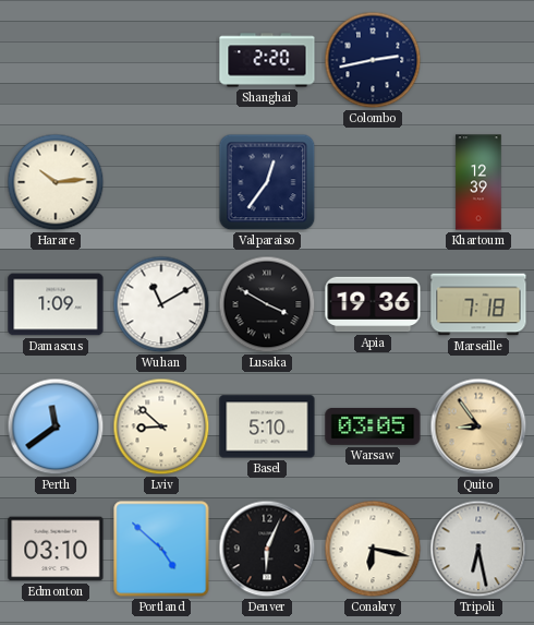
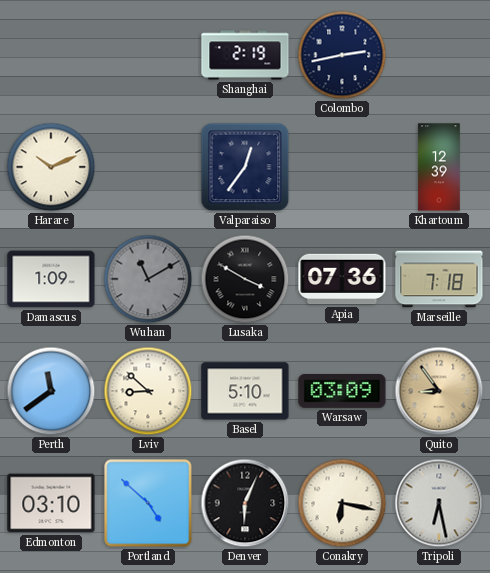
Shanghai: 2:20 -> 2:19 (245, 55)
Harare: 10:14 -> 10:11 (51, 167)
Wuhan dial: white -> grey (148, 279)
Apia: 19:36 -> 07:36 (342, 279)
Warsaw: 03:05 -> 03:09 (342, 391)
